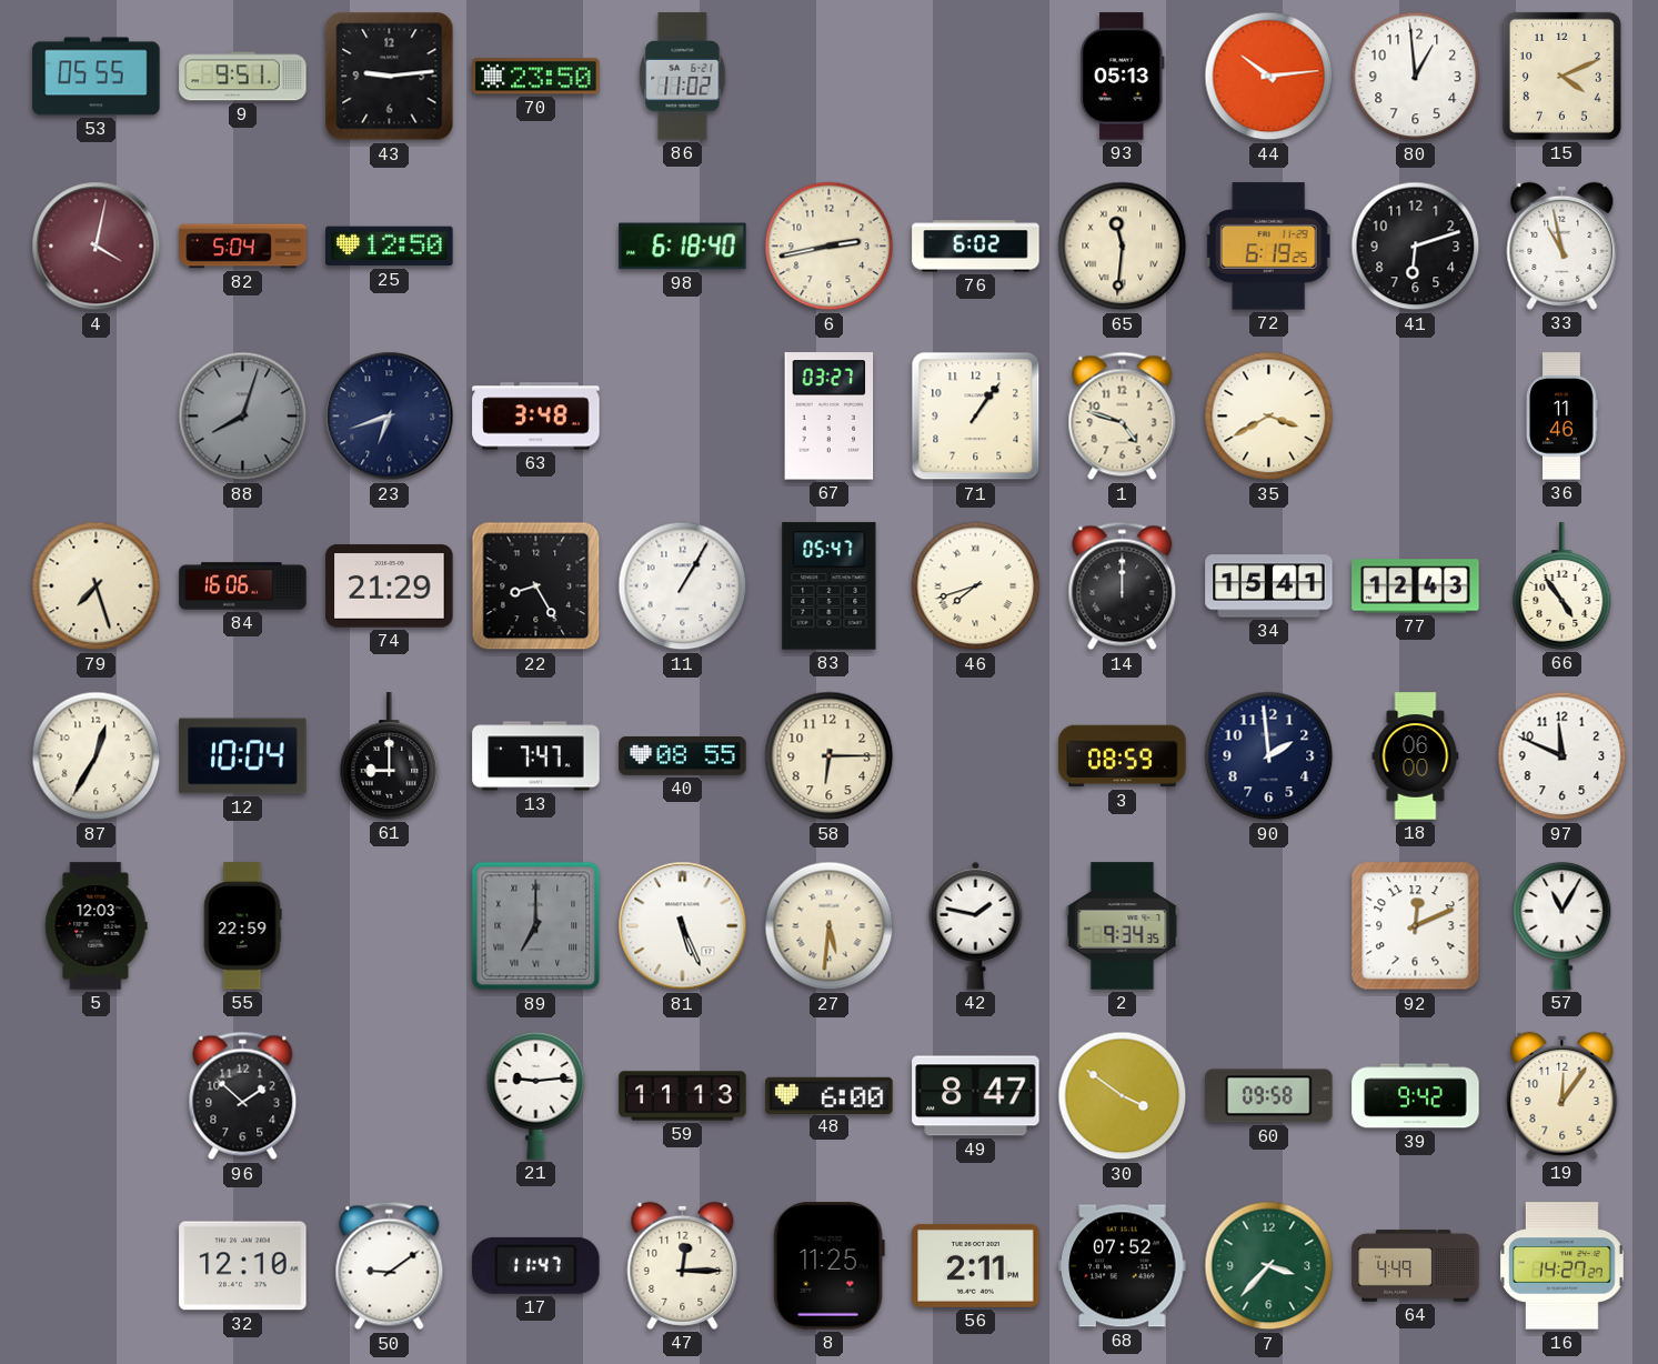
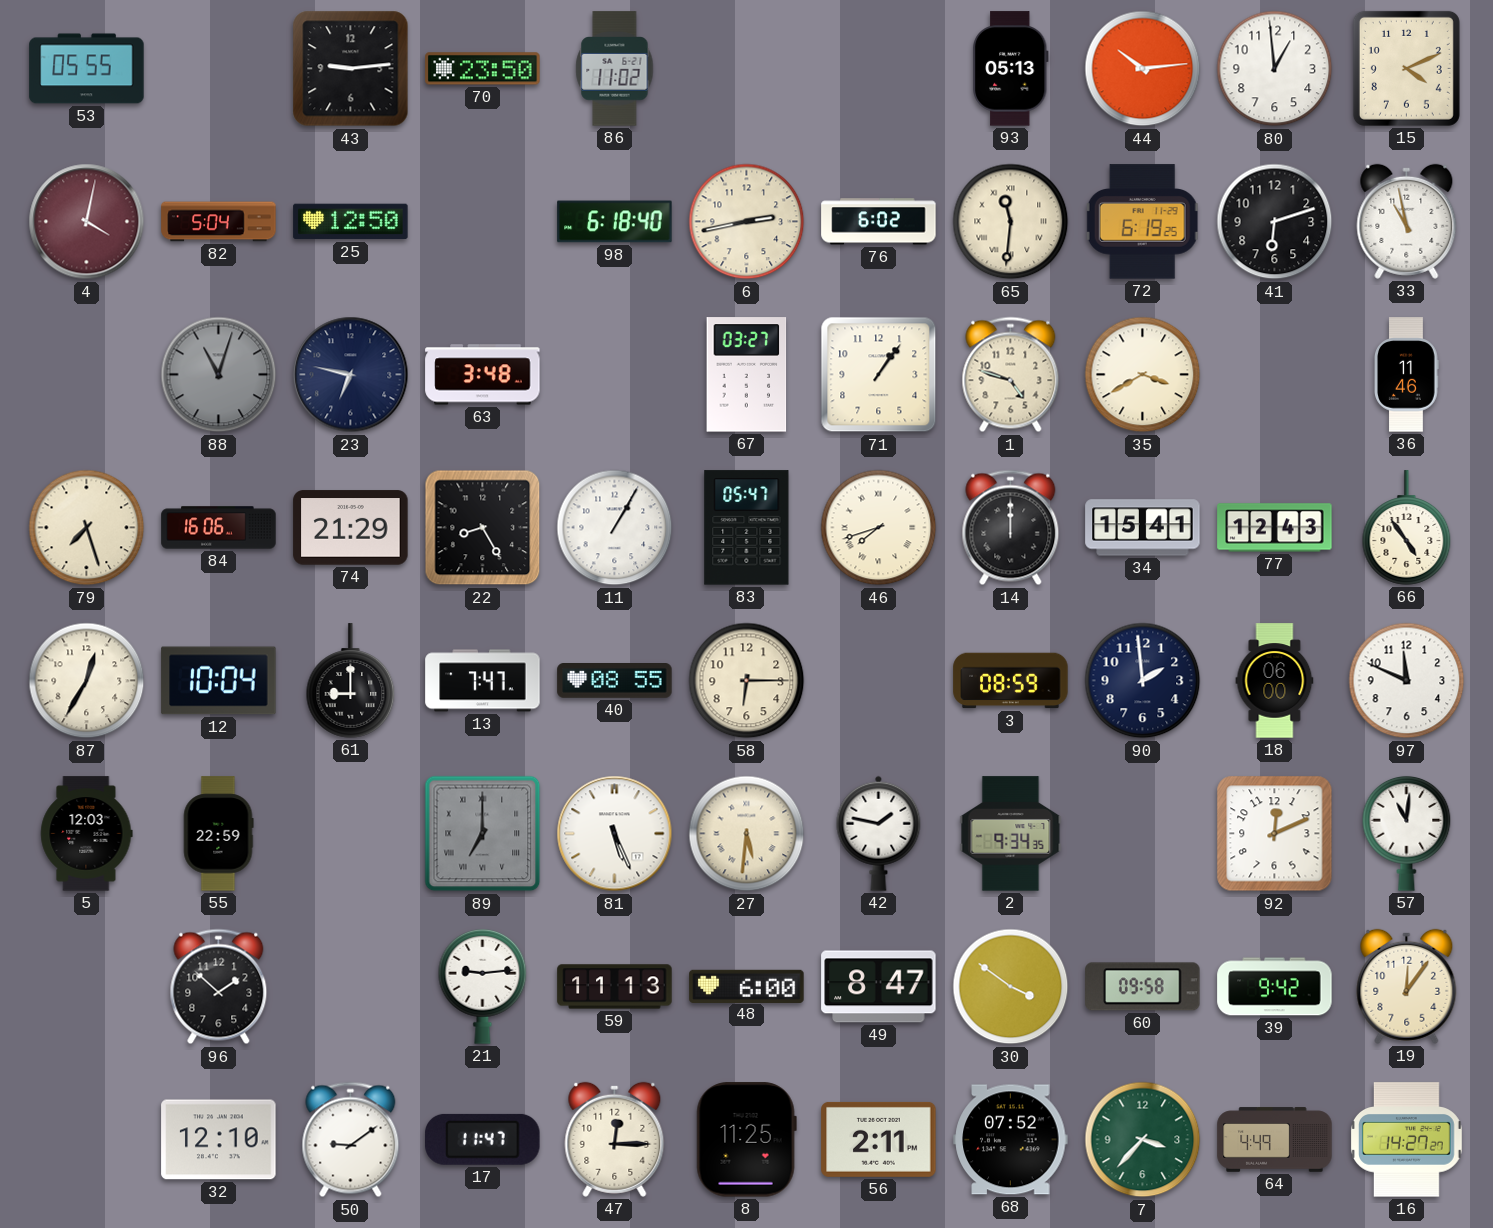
9: 9:51 -> none (243, 77)
88: 8:03 -> 11:03 (219, 375)
23: 6:42 -> 6:47 (351, 375)
57: 11:05 -> 11:01 (1407, 833)
